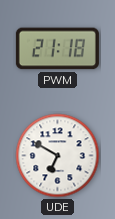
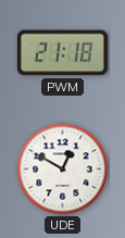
UDE: 6:50 -> 12:50 (63, 170)
